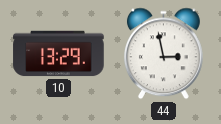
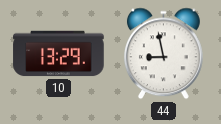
44: 2:58 -> 8:58 (163, 54)
